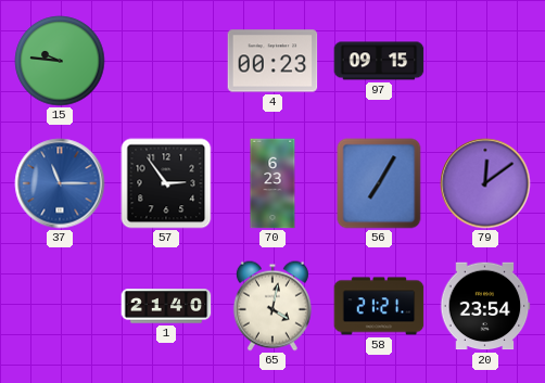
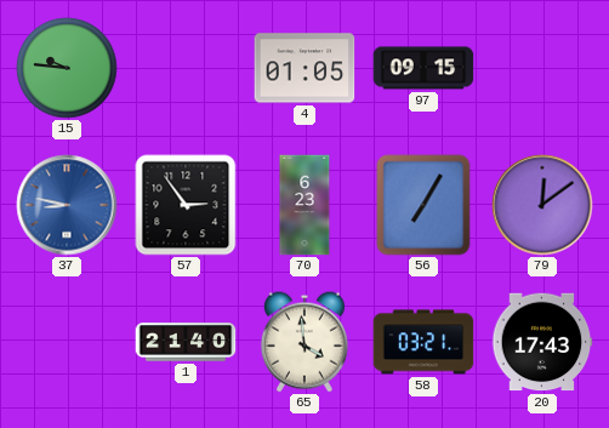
4: 00:23 -> 01:05 (304, 68)
37: 11:15 -> 8:47 (67, 205)
65: 4:02 -> 3:59 (304, 342)
58: 21:21 -> 03:21 (423, 342)
20: 23:54 -> 17:43 (542, 342)
